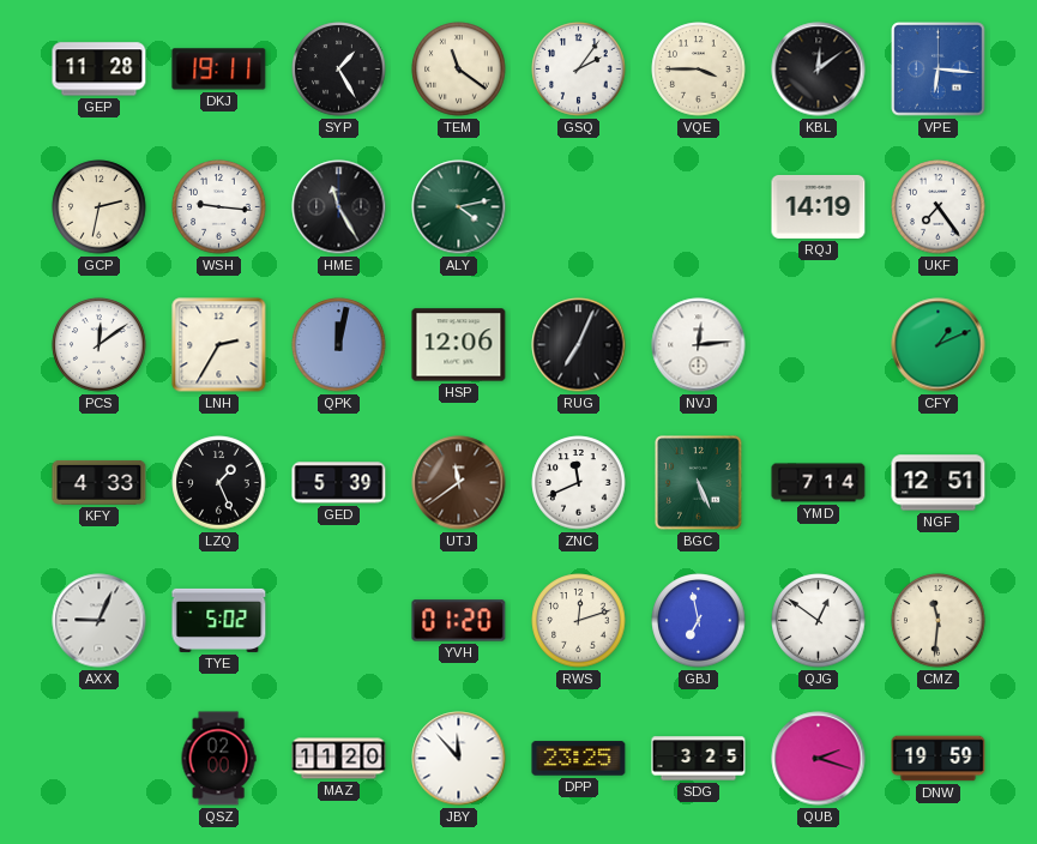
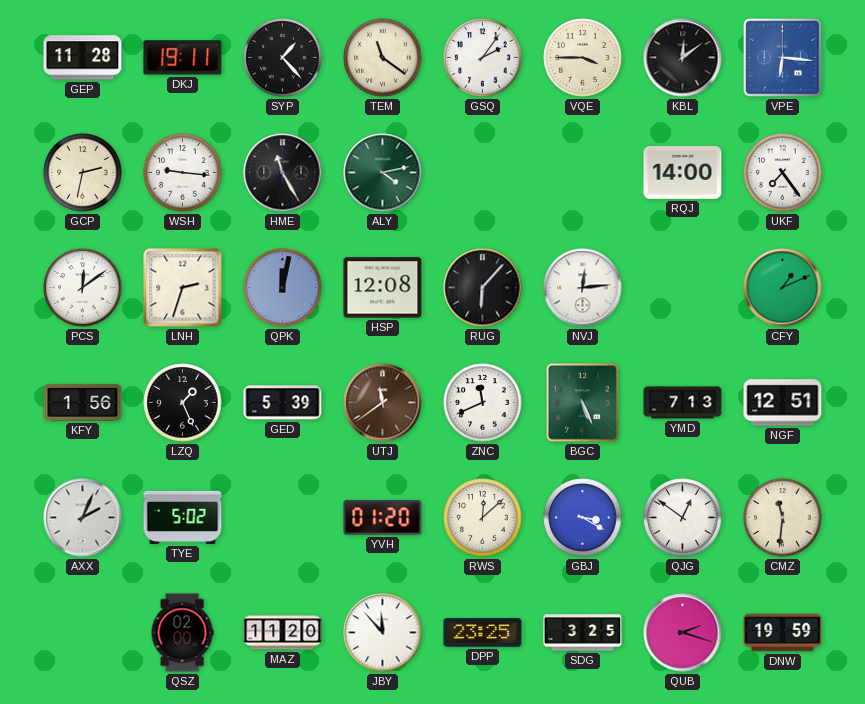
SYP: 1:25 -> 1:23 (283, 58)
RQJ: 14:19 -> 14:00 (683, 172)
LNH: 2:35 -> 2:33 (183, 288)
HSP: 12:06 -> 12:08 (383, 288)
RUG: 7:04 -> 6:07 (483, 288)
KFY: 4:33 -> 1:56 (83, 402)
YMD: 7:14 -> 7:13 (683, 403)
AXX: 9:04 -> 2:04 (83, 518)
RWS: 12:12 -> 12:08 (483, 518)
GBJ: 6:58 -> 3:20 (583, 518)
